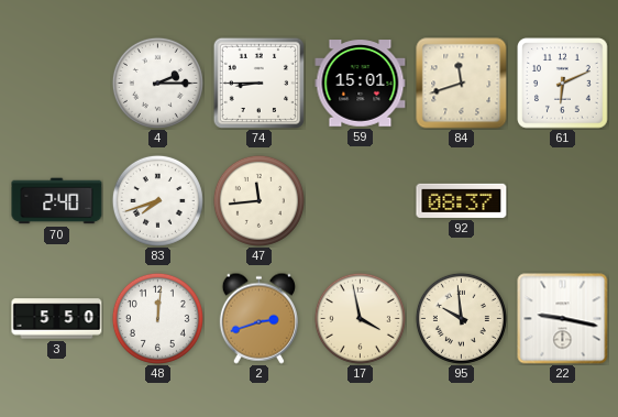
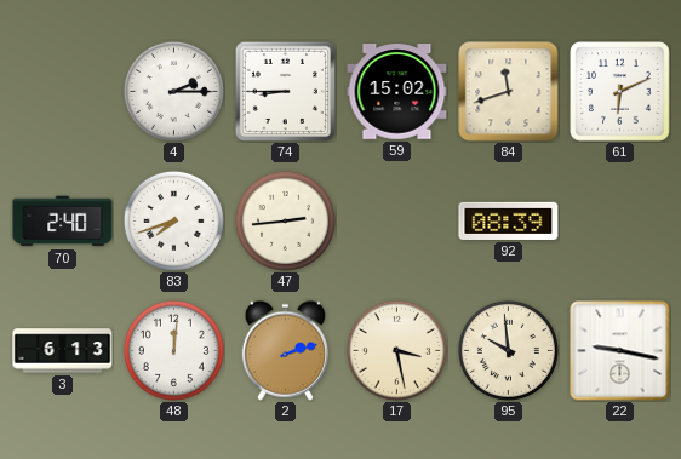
59: 15:01 -> 15:02 (397, 92)
47: 11:44 -> 2:44 (285, 220)
92: 08:37 -> 08:39 (509, 220)
3: 5:50 -> 6:13 (63, 351)
2: 2:42 -> 2:12 (285, 350)
17: 3:58 -> 3:28 (396, 350)
